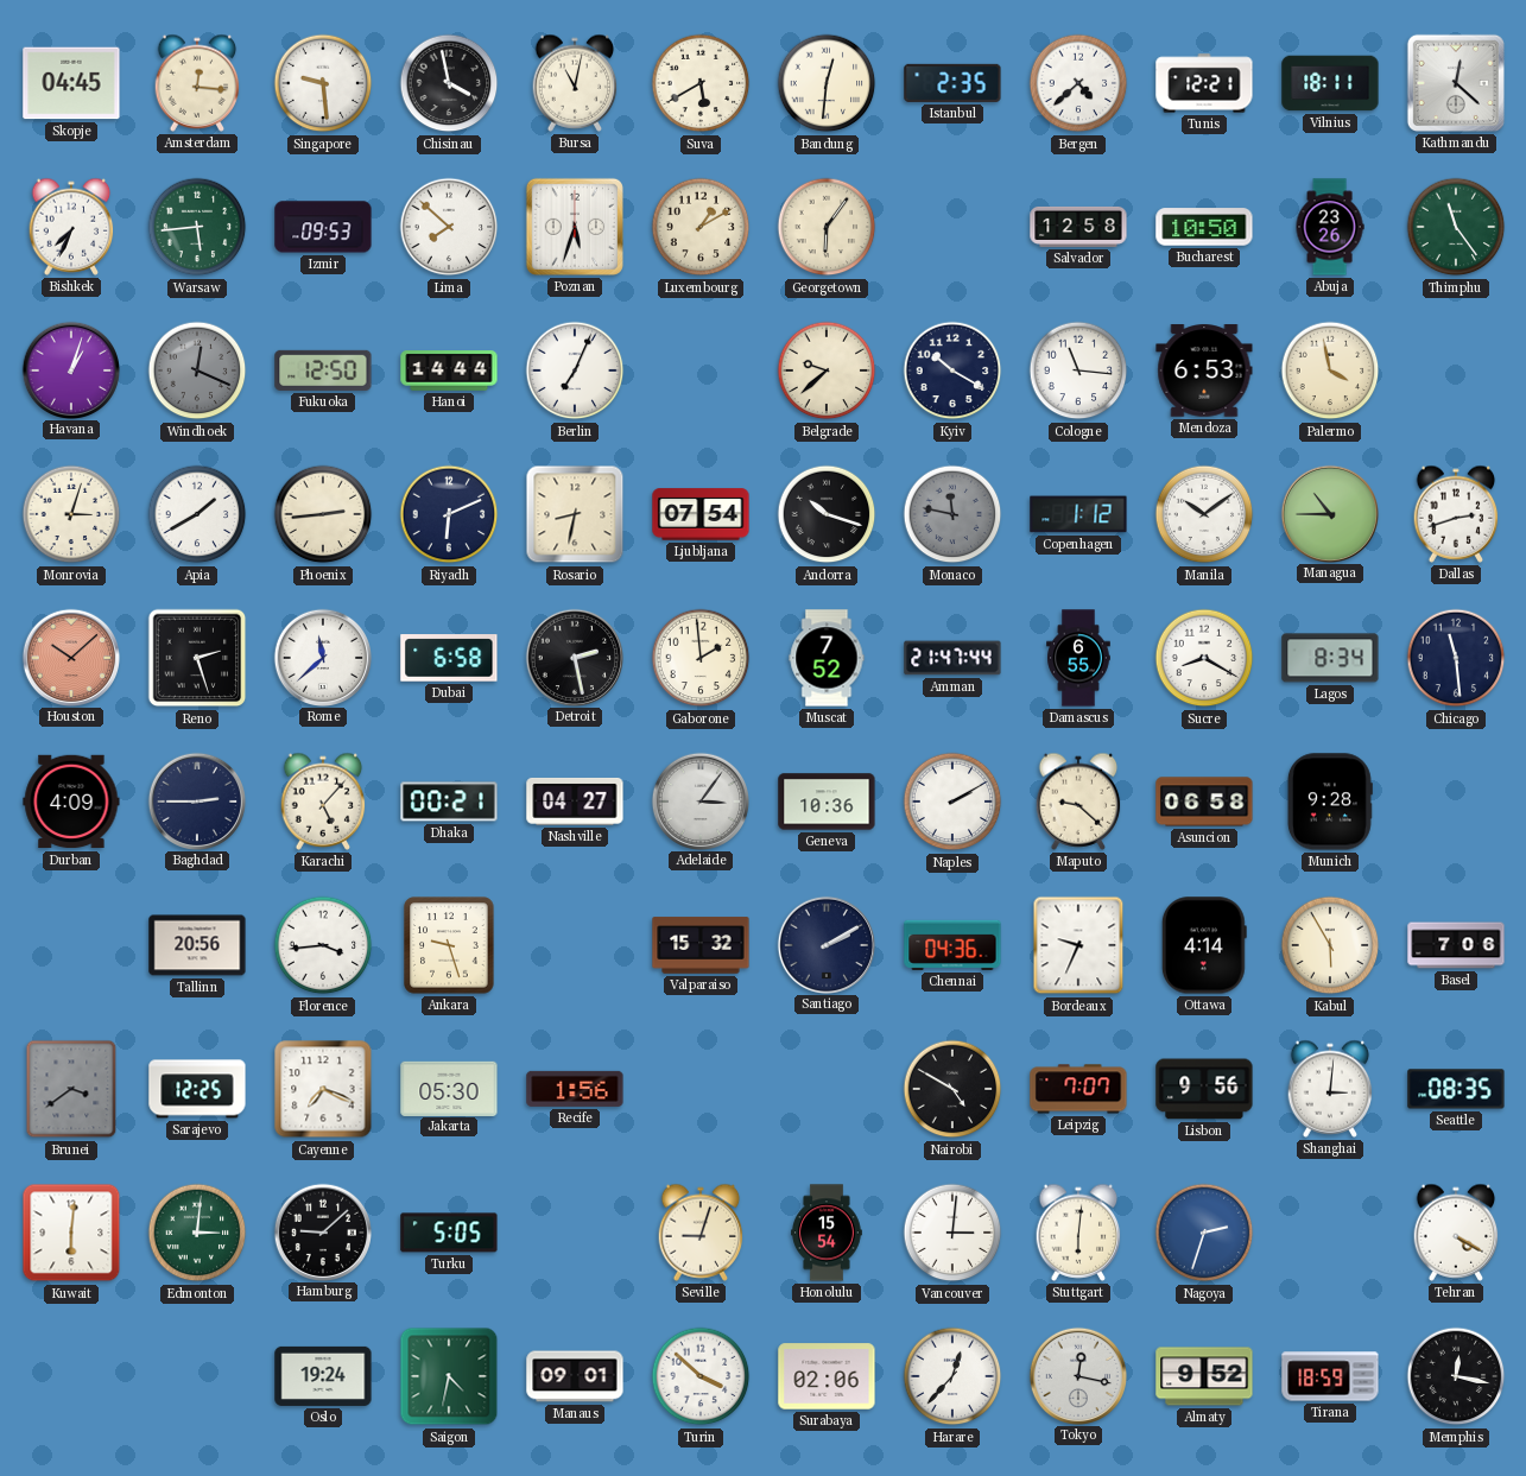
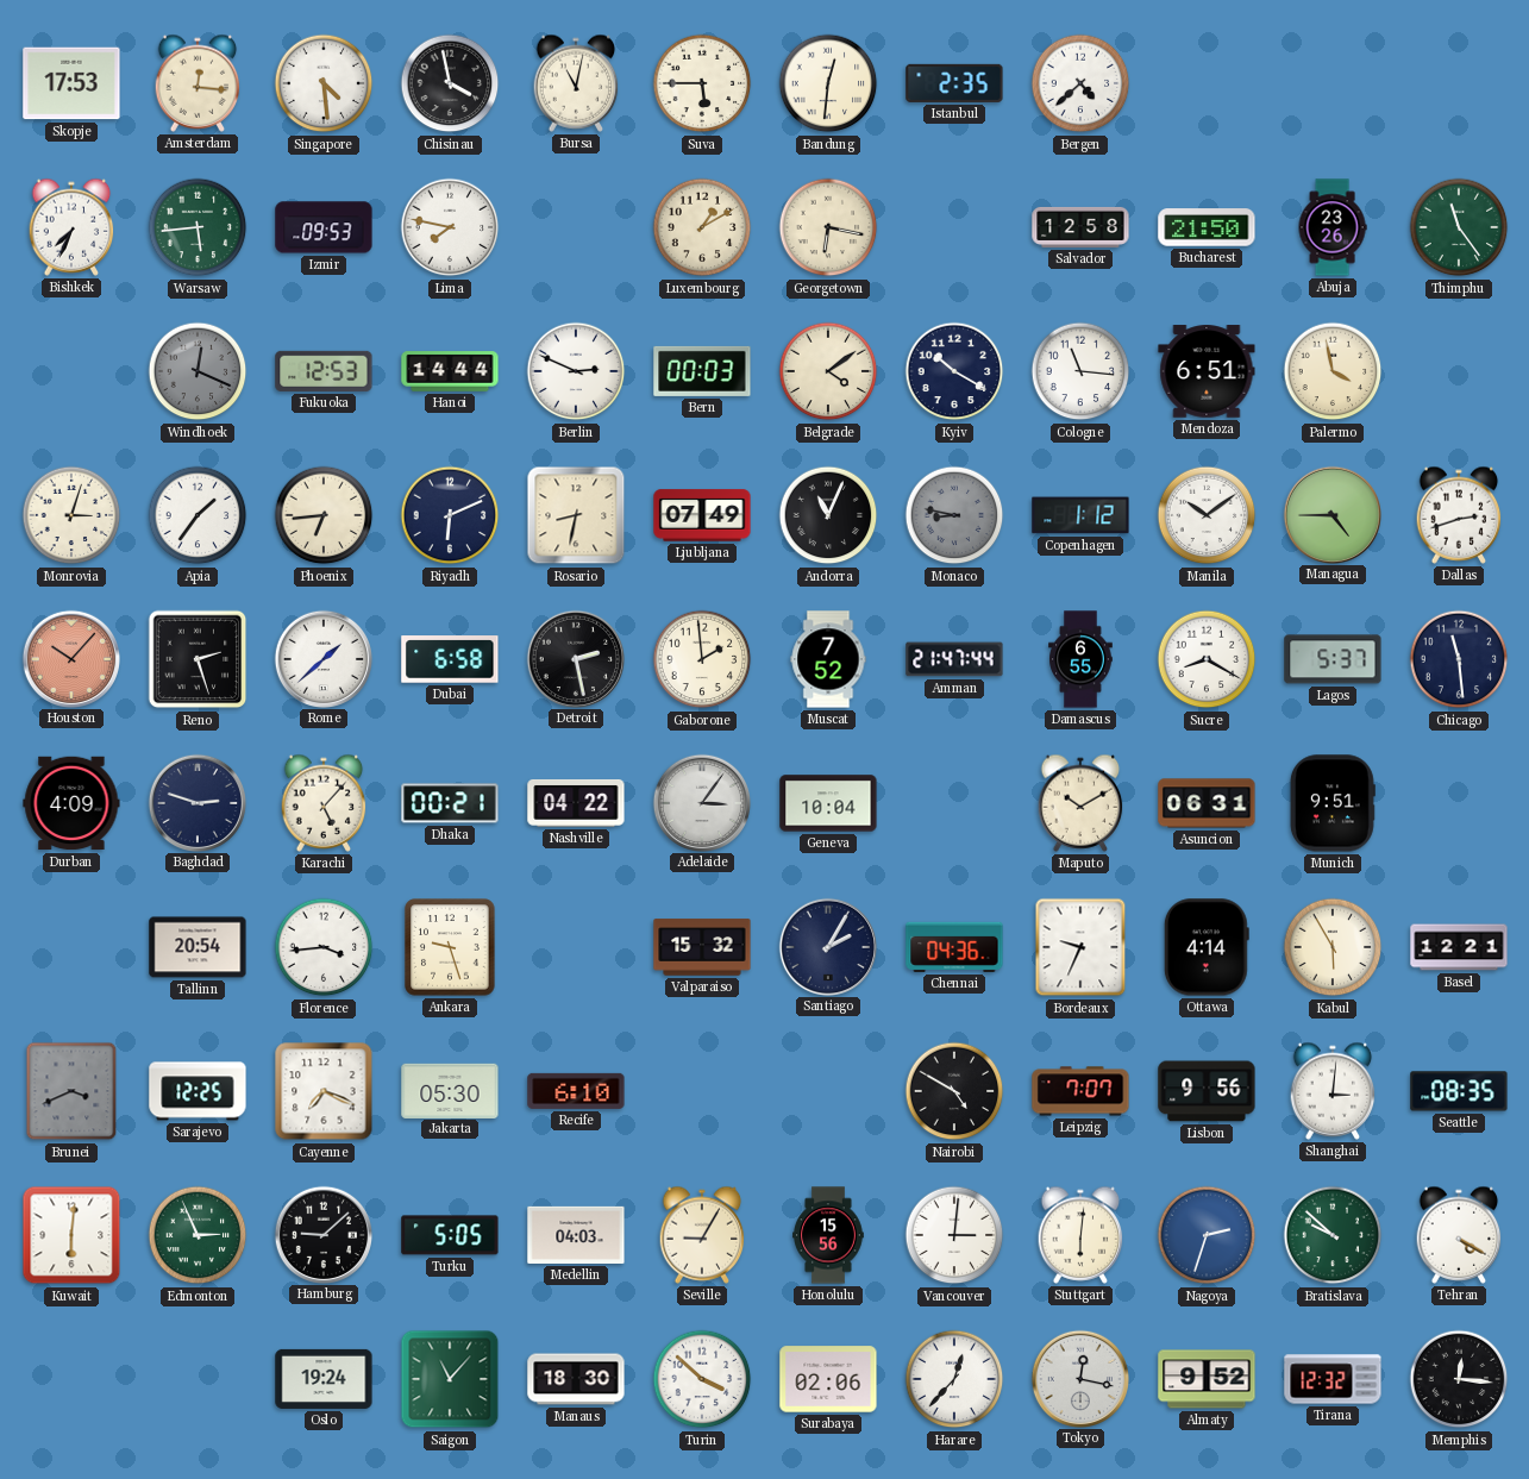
Skopje: 04:45 -> 17:53 (71, 83)
Singapore: 9:29 -> 4:29 (324, 83)
Suva: 5:40 -> 5:45 (702, 83)
Tunis: 12:21 -> none (1204, 83)
Vilnius: 18:11 -> none (1330, 83)
Kathmandu: 12:22 -> none (1456, 83)
Lima: 7:52 -> 7:47 (450, 227)
Poznan: 5:33 -> none (575, 227)
Georgetown: 6:06 -> 6:17 (828, 227)
Bucharest: 10:50 -> 21:50 (1207, 227)
Havana: 1:03 -> none (71, 369)
Fukuoka: 12:50 -> 12:53 (324, 371)
Berlin: 7:04 -> 2:49 (576, 371)
Bern: none -> 00:03 (702, 371)
Belgrade: 9:38 -> 4:09 (828, 371)
Mendoza: 6:53 -> 6:51 (1207, 371)
Apia: 1:40 -> 1:36 (198, 515)
Phoenix: 2:44 -> 6:44 (324, 515)
Ljubljana: 07:54 -> 07:49 (702, 515)
Andorra: 10:18 -> 11:04 (828, 515)
Monaco: 11:47 -> 8:47 (954, 515)
Managua: 10:45 -> 4:45 (1333, 514)
Houston: 10:08 -> 10:07 (71, 658)
Rome: 11:38 -> 1:38 (324, 658)
Lagos: 8:34 -> 5:37 (1333, 659)
Baghdad: 2:45 -> 2:48 (198, 802)
Nashville: 04:27 -> 04:22 (576, 803)
Geneva: 10:36 -> 10:04 (828, 803)
Naples: 2:10 -> none (952, 802)
Maputo: 9:22 -> 10:10 (1080, 803)
Asuncion: 06:58 -> 06:31 (1207, 803)
Munich: 9:28 -> 9:51 (1333, 803)
Tallinn: 20:56 -> 20:54 (198, 947)
Santiago: 2:10 -> 2:05 (828, 946)
Basel: 7:06 -> 12:21 (1459, 947)
Brunei: 3:39 -> 3:41 (71, 1091)
Recife: 1:56 -> 6:10 (576, 1091)
Edmonton: 3:01 -> 2:56 (198, 1235)
Medellin: none -> 04:03 (576, 1235)
Seville: 9:03 -> 9:05 (702, 1235)
Honolulu: 15:54 -> 15:56 (829, 1235)
Bratislava: none -> 9:52 (1333, 1235)
Saigon: 4:32 -> 11:07 (450, 1379)
Manaus: 09:01 -> 18:30 (576, 1379)
Tirana: 18:59 -> 12:32 (1333, 1379)
Memphis: 12:17 -> 12:16 (1459, 1379)
